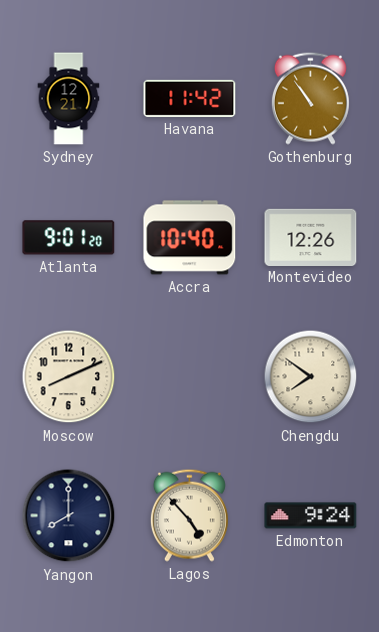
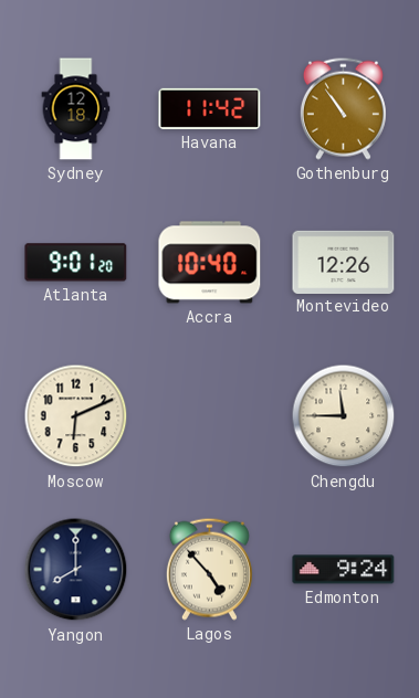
Sydney: 12:21 -> 12:18 (76, 109)
Moscow: 8:11 -> 6:11 (76, 416)
Chengdu: 7:51 -> 11:45 (344, 416)
